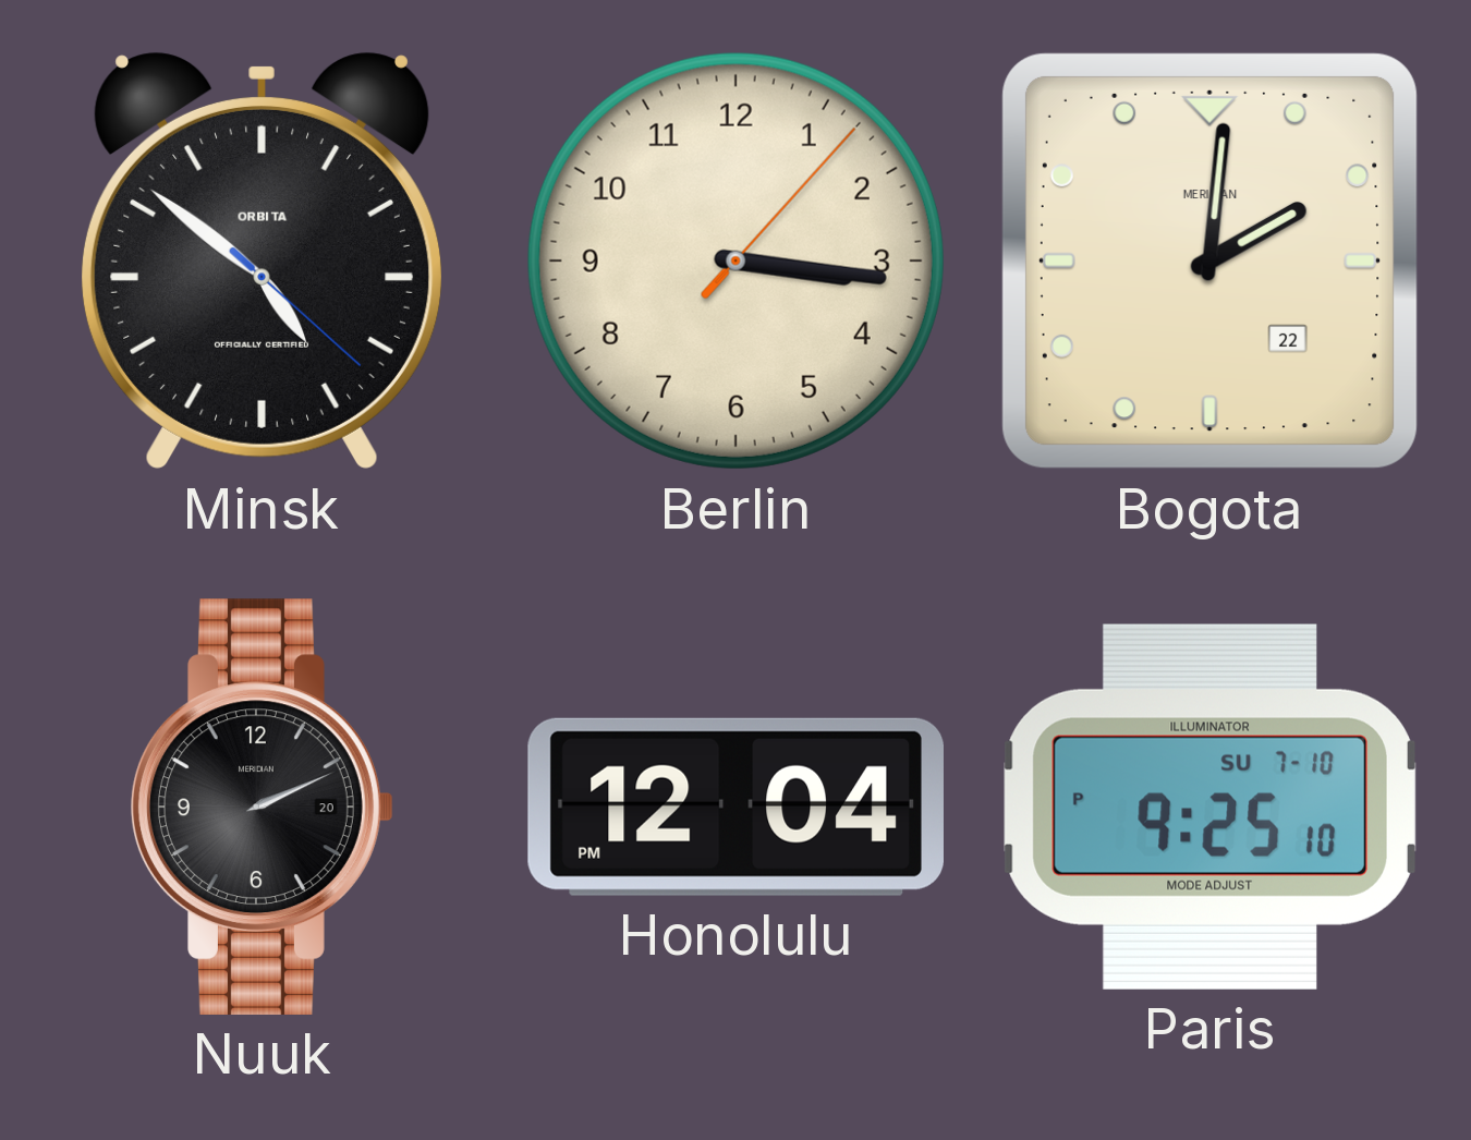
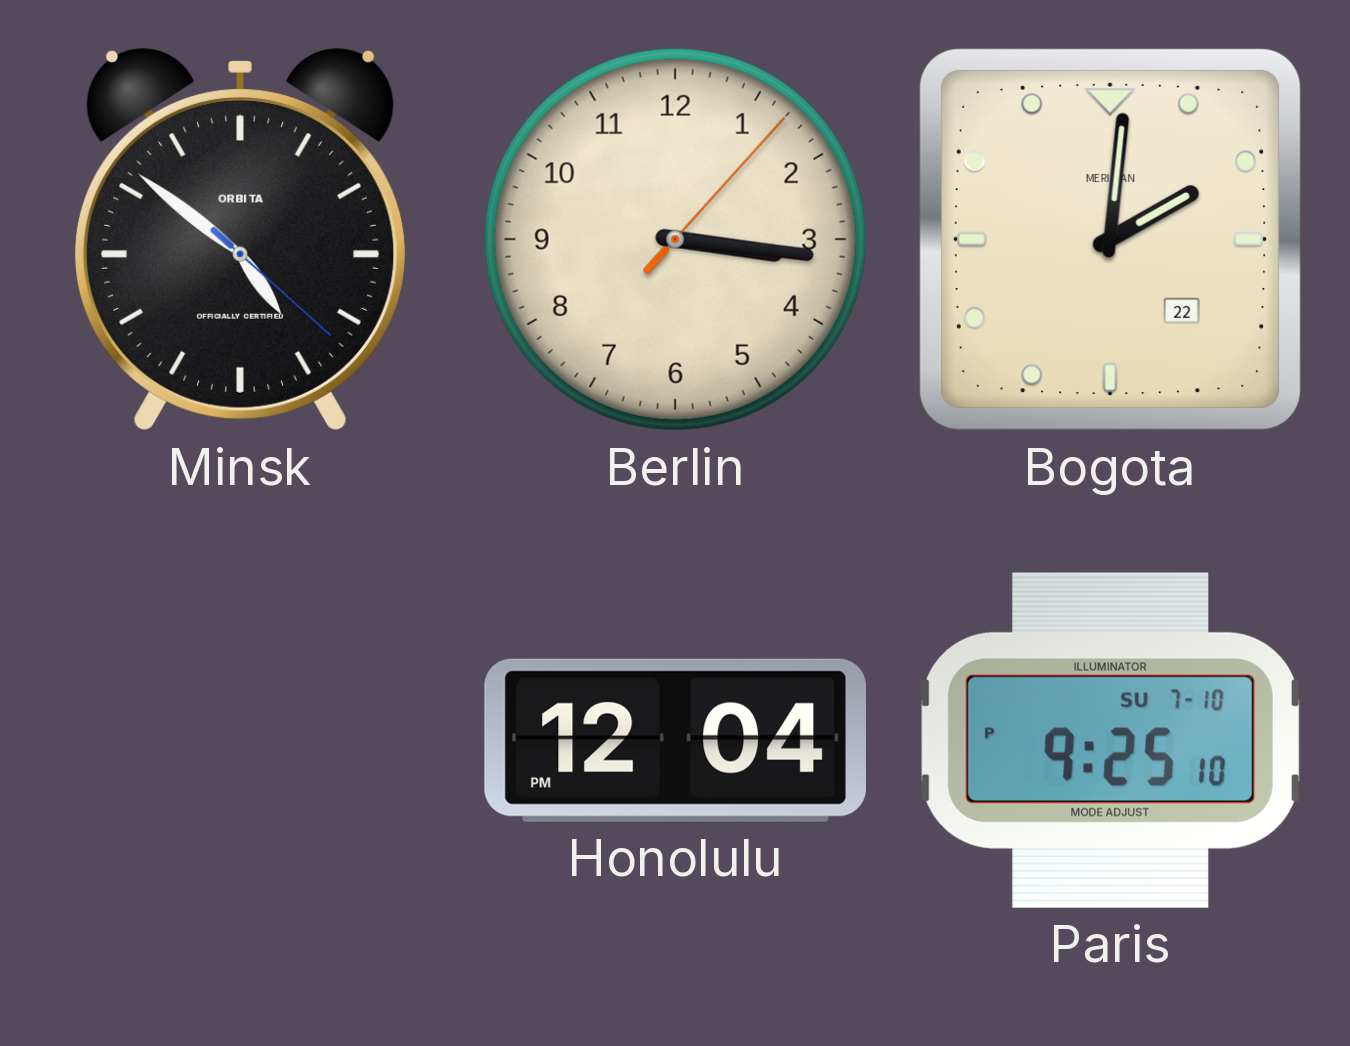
Nuuk: 2:11 -> none (263, 807)
